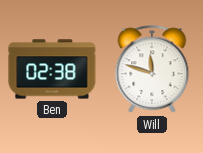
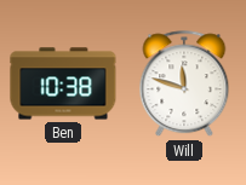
Ben: 02:38 -> 10:38 (63, 83)
